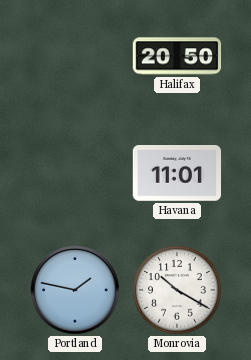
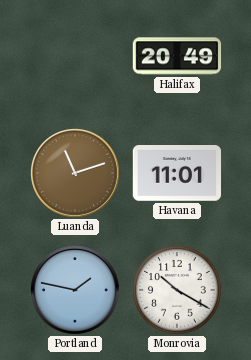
Halifax: 20:50 -> 20:49 (177, 56)
Luanda: none -> 11:12 (75, 173)
